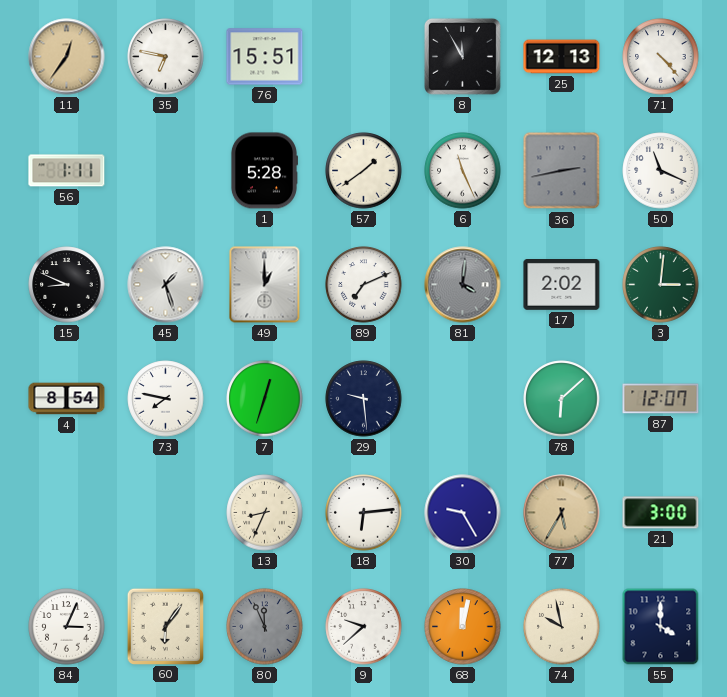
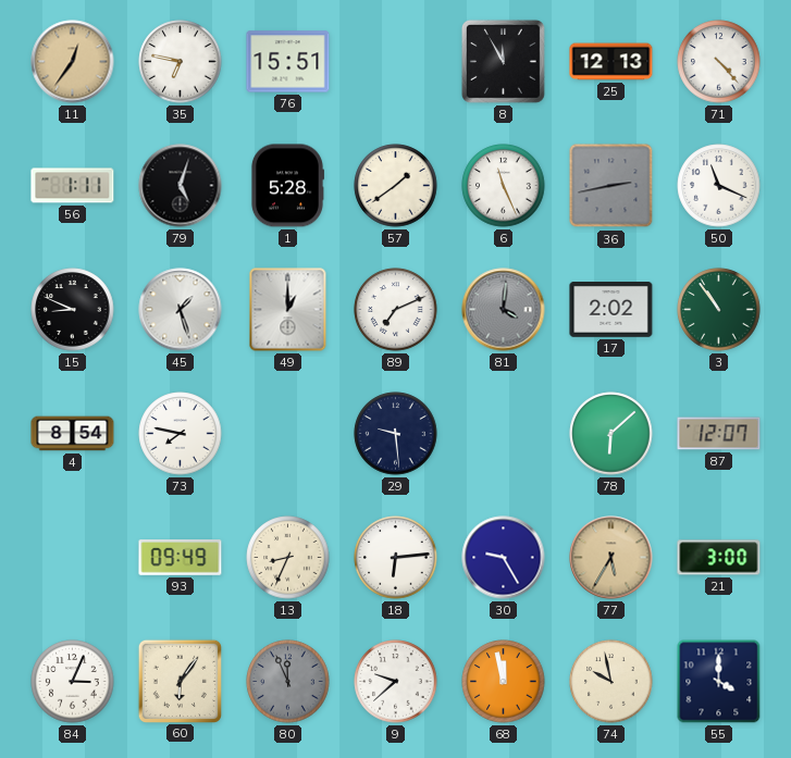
79: none -> 5:03 (181, 186)
3: 3:01 -> 10:54 (719, 310)
7: 12:33 -> none (265, 399)
93: none -> 09:49 (181, 558)
68: 12:02 -> 11:58 (504, 682)
